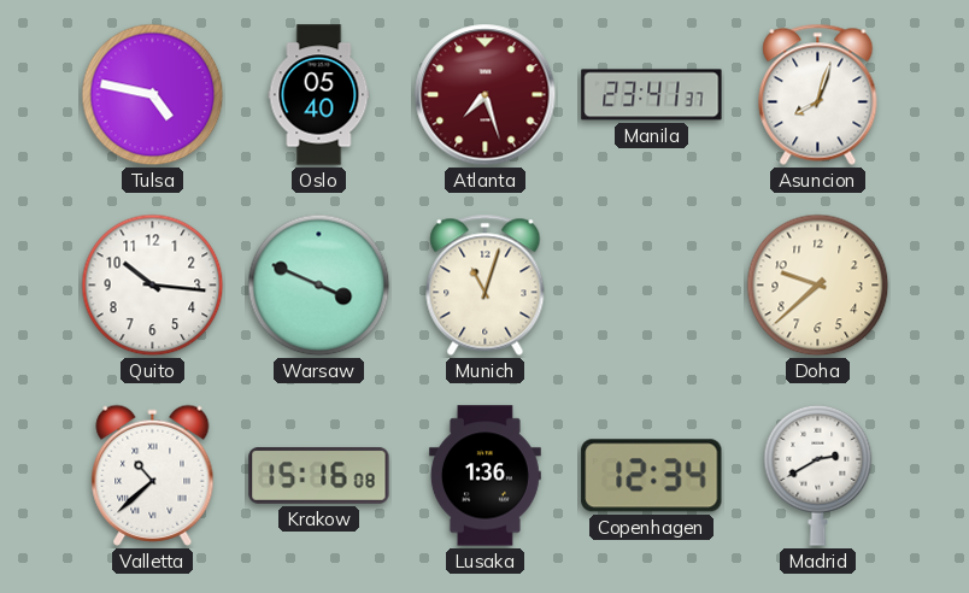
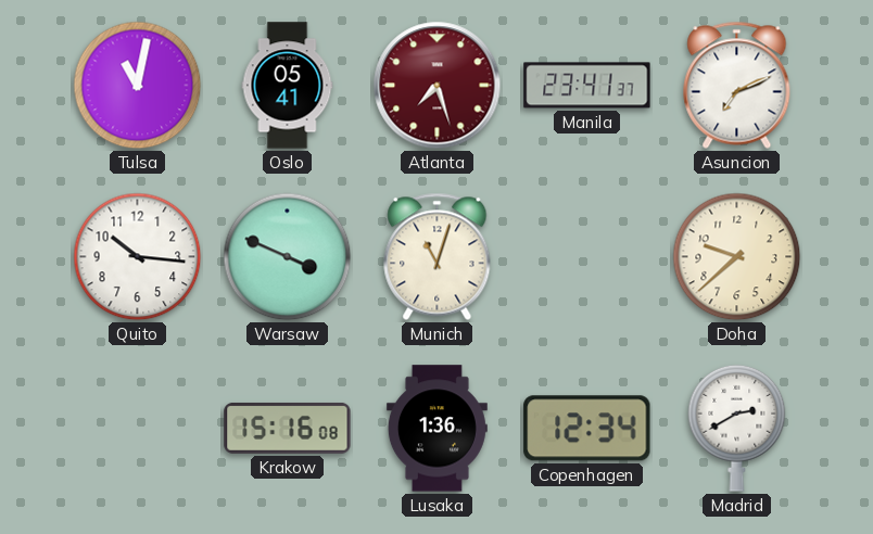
Tulsa: 4:47 -> 11:02 (138, 86)
Oslo: 05:40 -> 05:41 (288, 86)
Asuncion: 8:03 -> 7:11 (737, 85)
Valletta: 10:38 -> none (153, 475)
